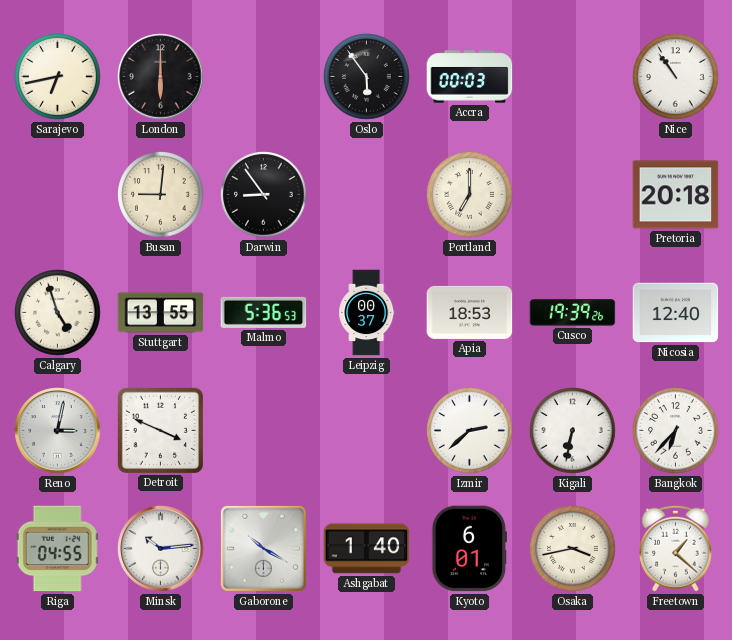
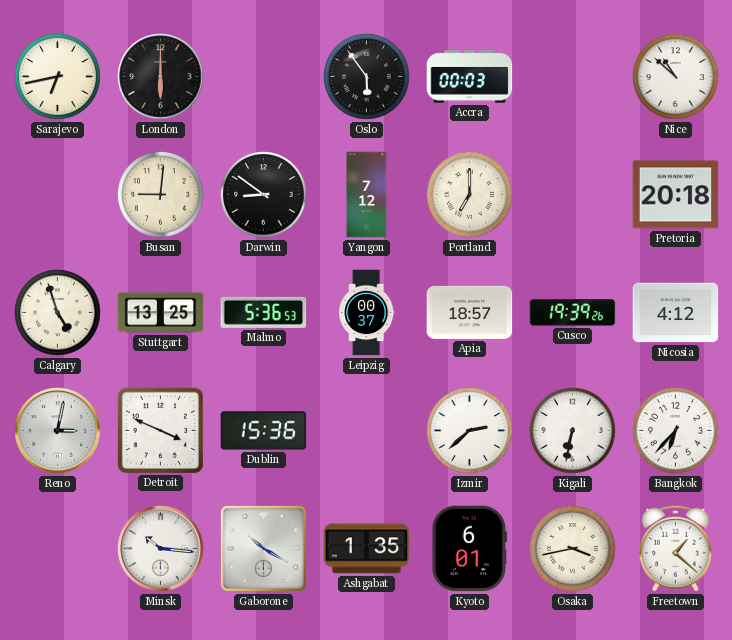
Nice: 10:54 -> 10:52 (676, 77)
Darwin: 8:54 -> 8:51 (264, 195)
Yangon: none -> 7:12 (367, 195)
Stuttgart: 13:55 -> 13:25 (161, 313)
Apia: 18:53 -> 18:57 (470, 312)
Nicosia: 12:40 -> 4:12 (676, 313)
Dublin: none -> 15:36 (264, 431)
Riga: 04:55 -> none (57, 549)
Minsk: 10:14 -> 10:16 (161, 549)
Ashgabat: 1:40 -> 1:35 (367, 549)
